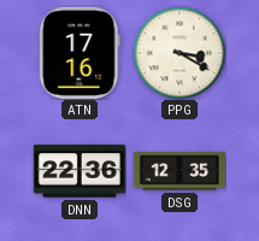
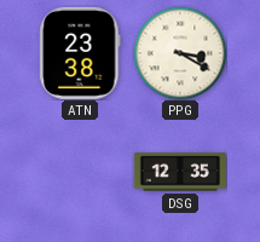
ATN: 17:16 -> 23:38 (80, 53)
DNN: 22:36 -> none (80, 171)
